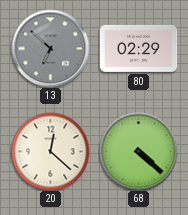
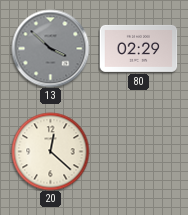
13: 6:52 -> 3:52 (50, 48)
68: 4:22 -> none (138, 151)
